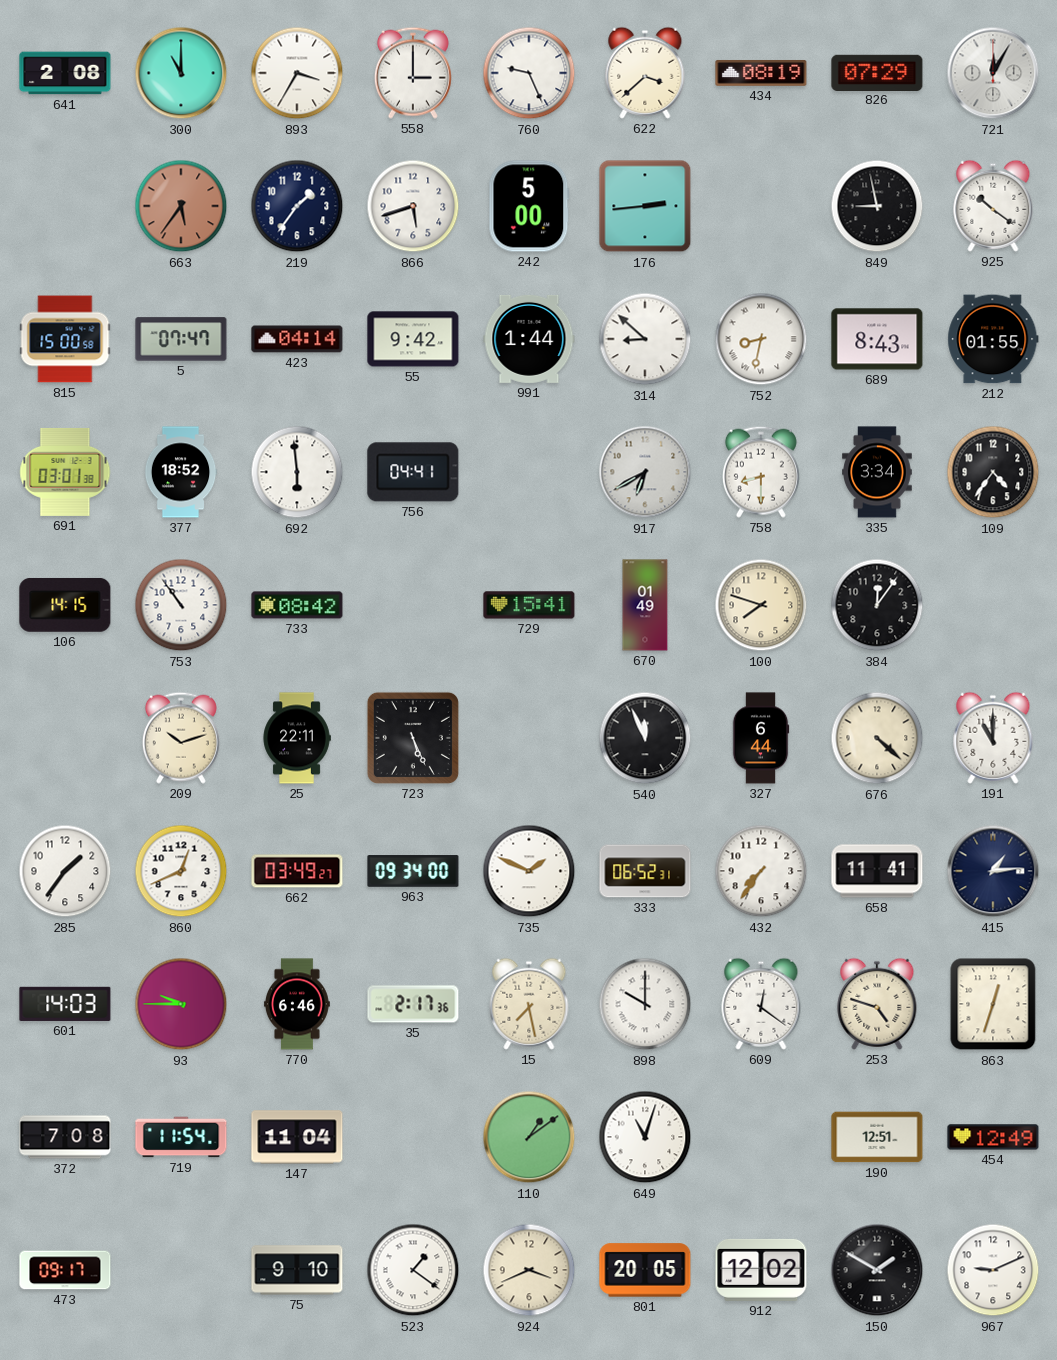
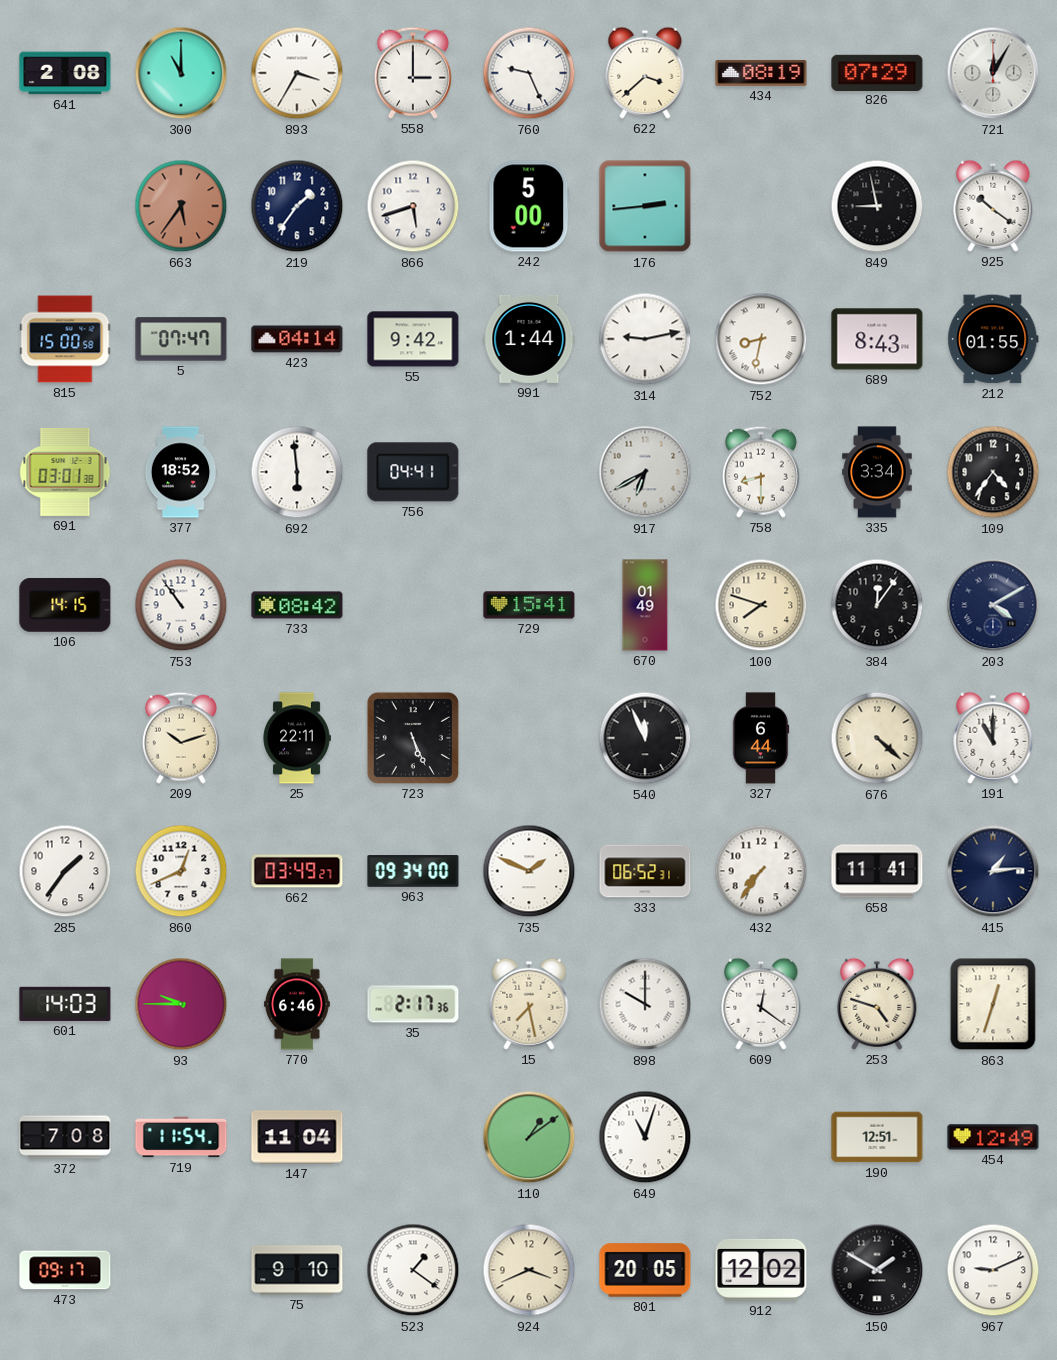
314: 8:52 -> 9:13 (645, 339)
203: none -> 4:10 (993, 605)
